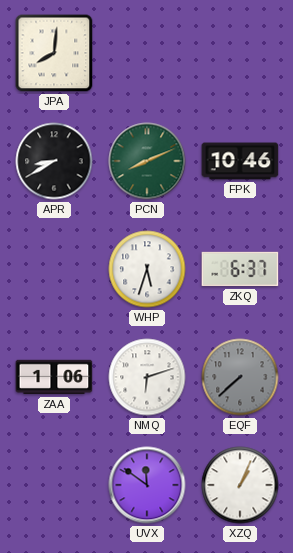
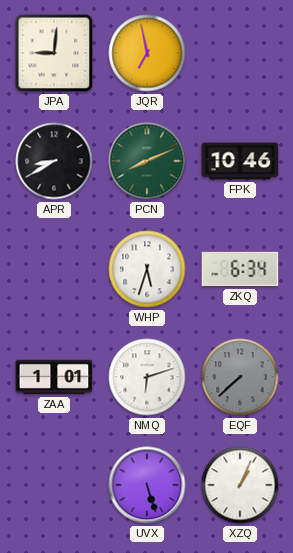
JPA: 8:01 -> 9:01 (54, 53)
JQR: none -> 6:58 (147, 53)
ZKQ: 6:37 -> 6:34 (240, 269)
ZAA: 1:06 -> 1:01 (54, 377)
UVX: 11:51 -> 5:27 (147, 485)
